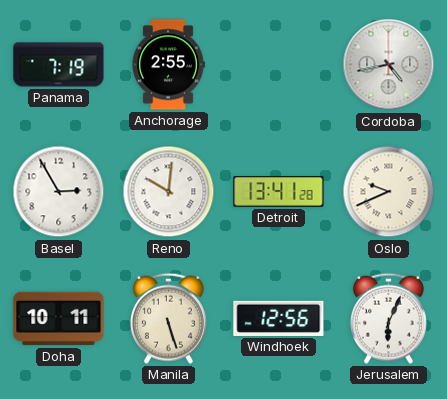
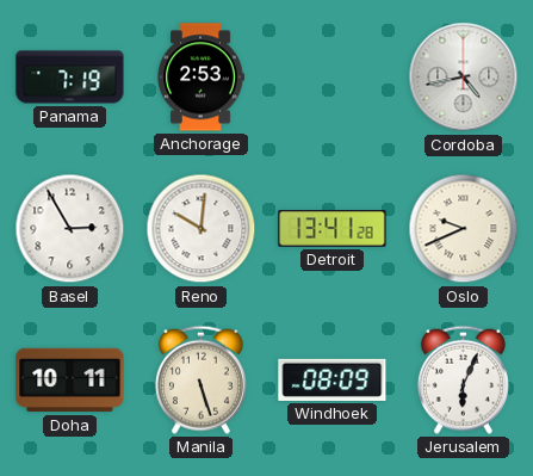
Anchorage: 2:55 -> 2:53 (200, 78)
Windhoek: 12:56 -> 08:09 (333, 379)
